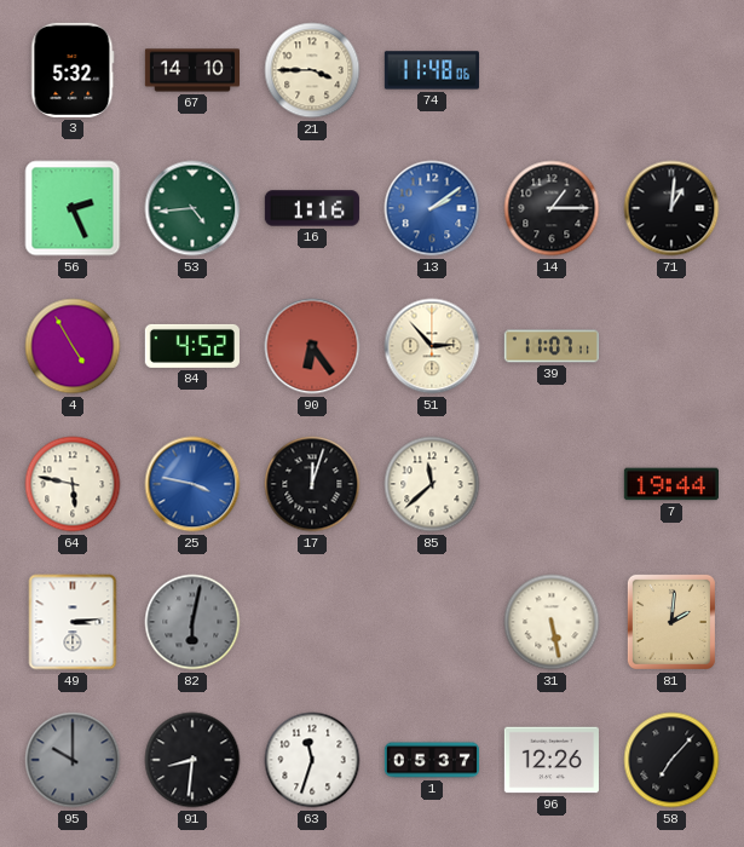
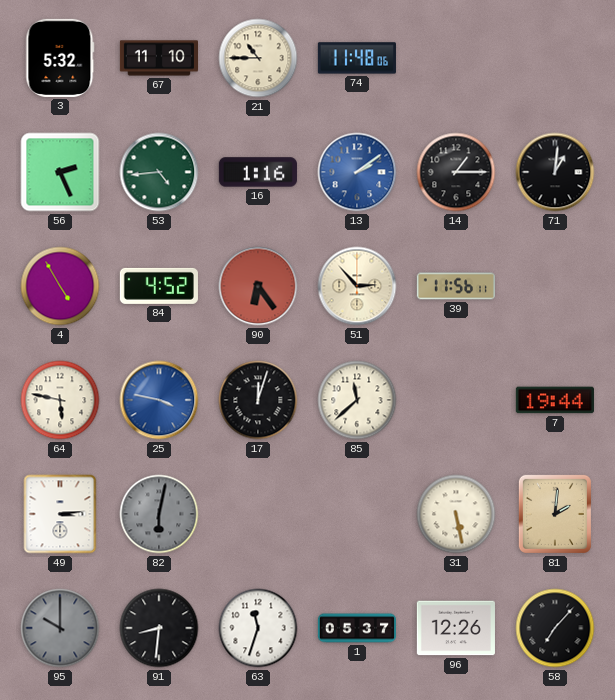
67: 14:10 -> 11:10 (158, 58)
21: 3:45 -> 10:45 (258, 58)
39: 11:07 -> 11:56 (455, 286)
